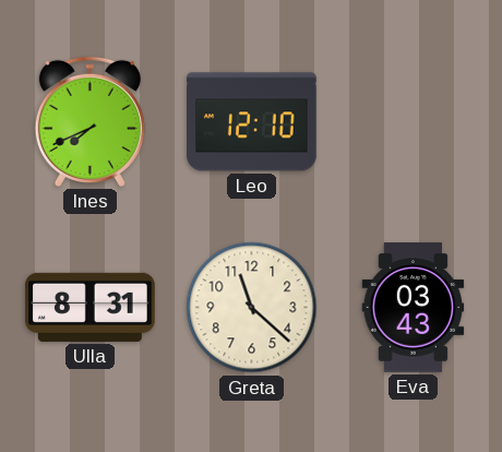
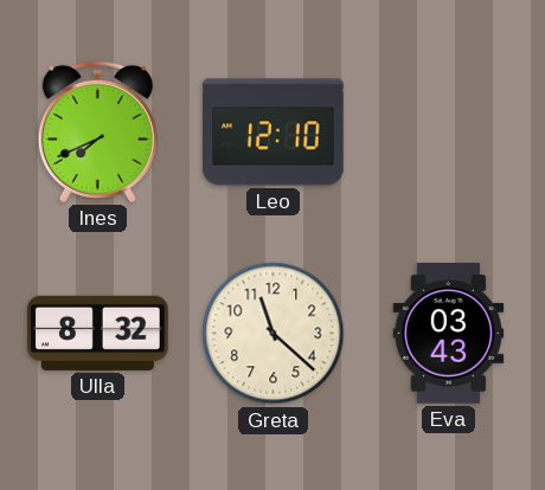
Ulla: 8:31 -> 8:32 (98, 333)
